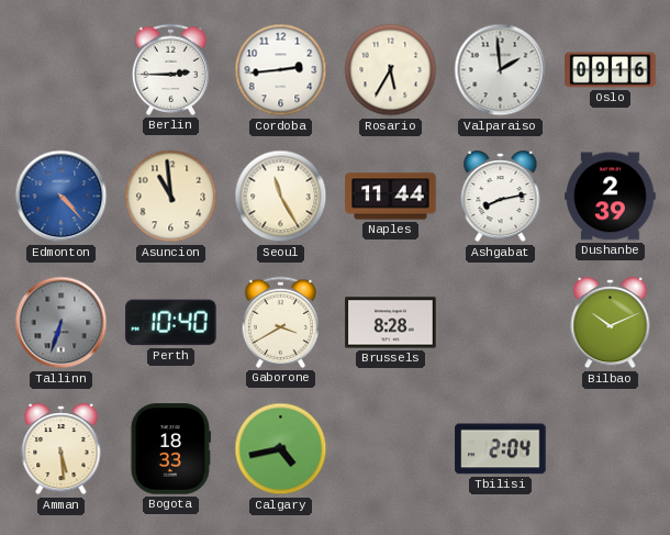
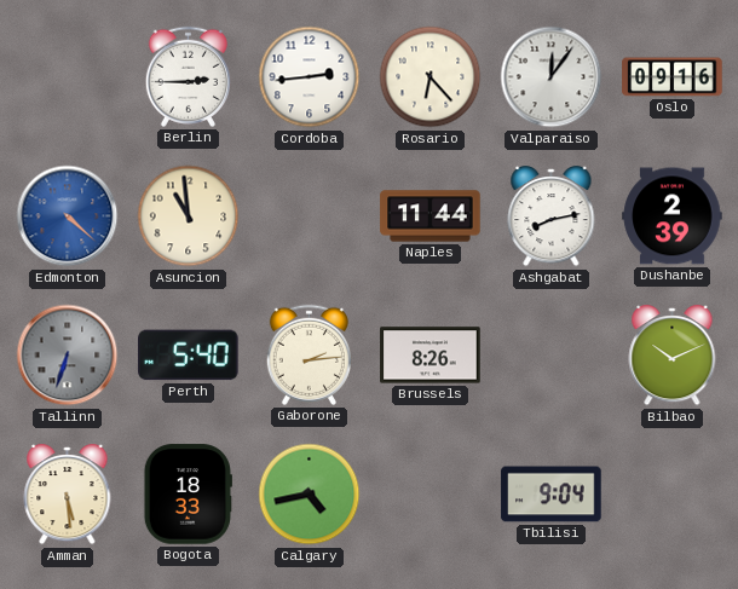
Rosario: 5:35 -> 6:23 (431, 77)
Valparaiso: 1:59 -> 12:06 (552, 77)
Edmonton: 4:23 -> 4:22 (68, 216)
Seoul: 11:25 -> none (281, 197)
Perth: 10:40 -> 5:40 (189, 356)
Gaborone: 3:40 -> 2:14 (309, 354)
Brussels: 8:28 -> 8:26 (431, 356)
Tbilisi: 2:04 -> 9:04 (552, 495)
